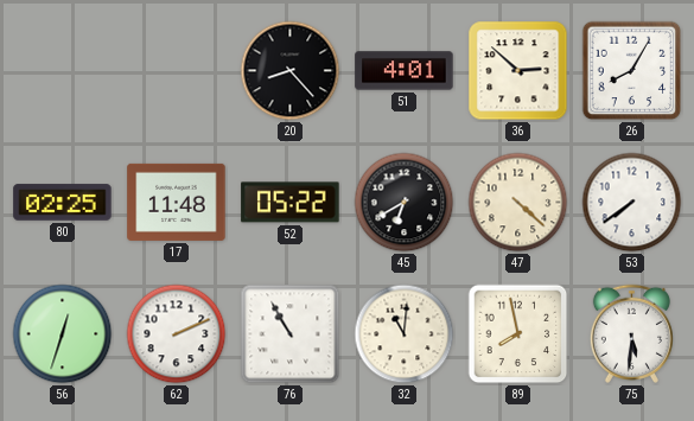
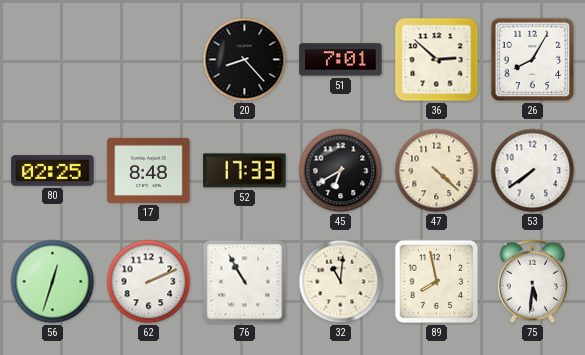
51: 4:01 -> 7:01 (341, 60)
17: 11:48 -> 8:48 (149, 170)
52: 05:22 -> 17:33 (245, 171)
